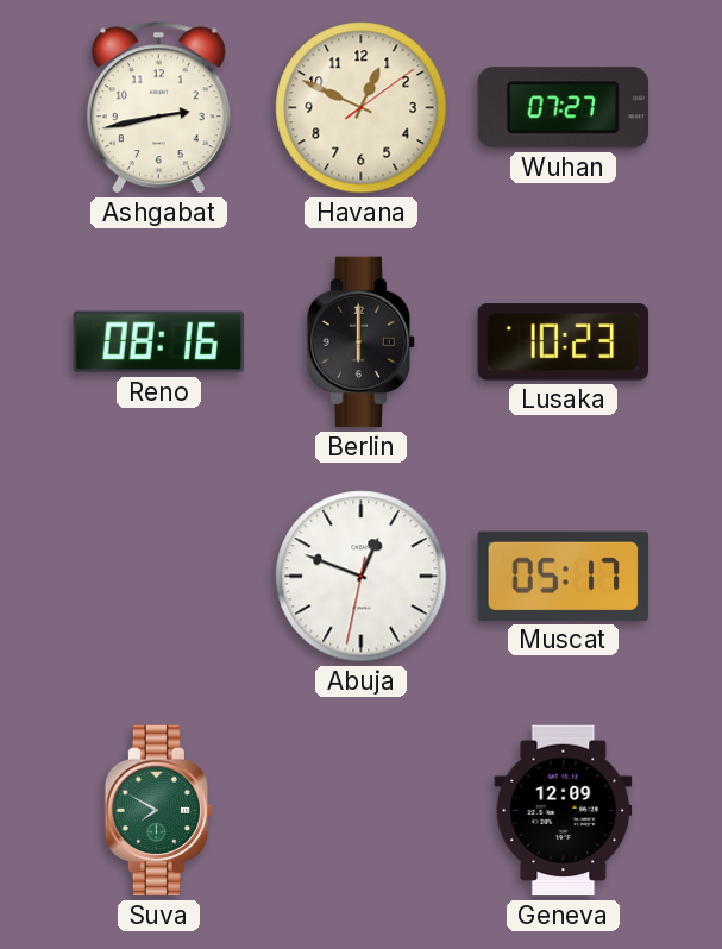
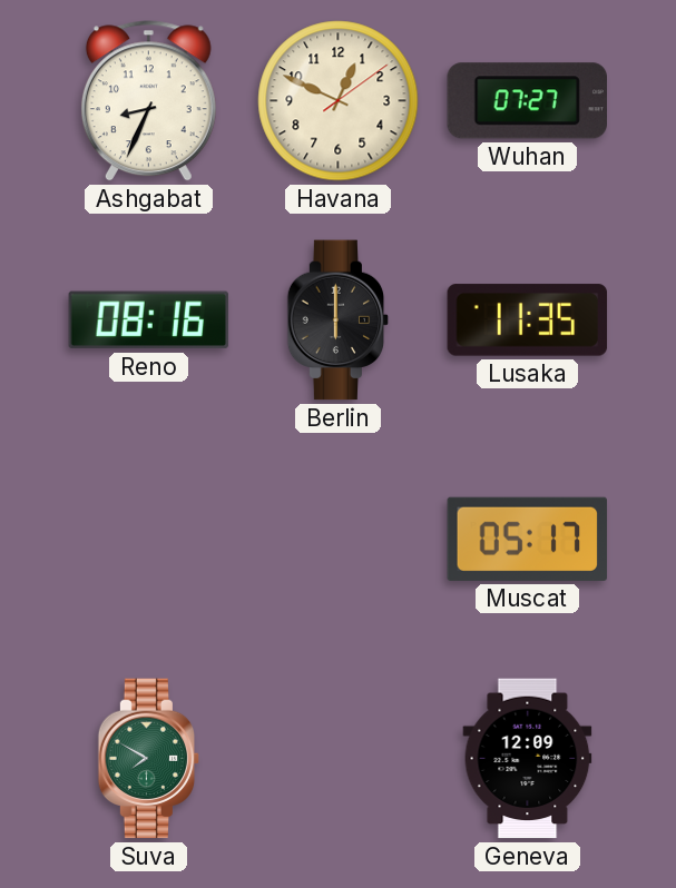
Ashgabat: 2:43 -> 8:34 (148, 101)
Lusaka: 10:23 -> 11:35 (528, 320)
Abuja: 12:48 -> none (362, 577)
